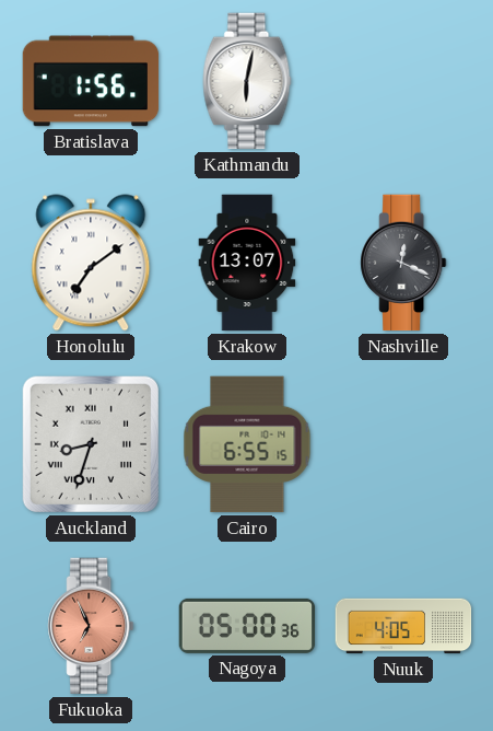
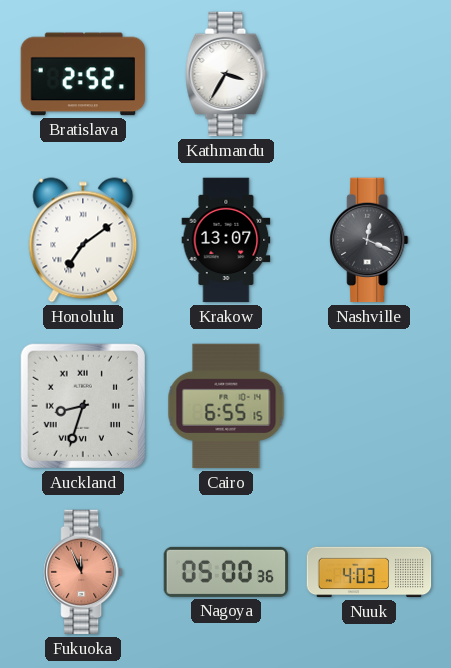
Bratislava: 1:56 -> 2:52 (83, 74)
Kathmandu: 6:02 -> 3:35 (226, 74)
Fukuoka: 6:56 -> 11:56 (83, 572)
Nuuk: 4:05 -> 4:03 (369, 572)
